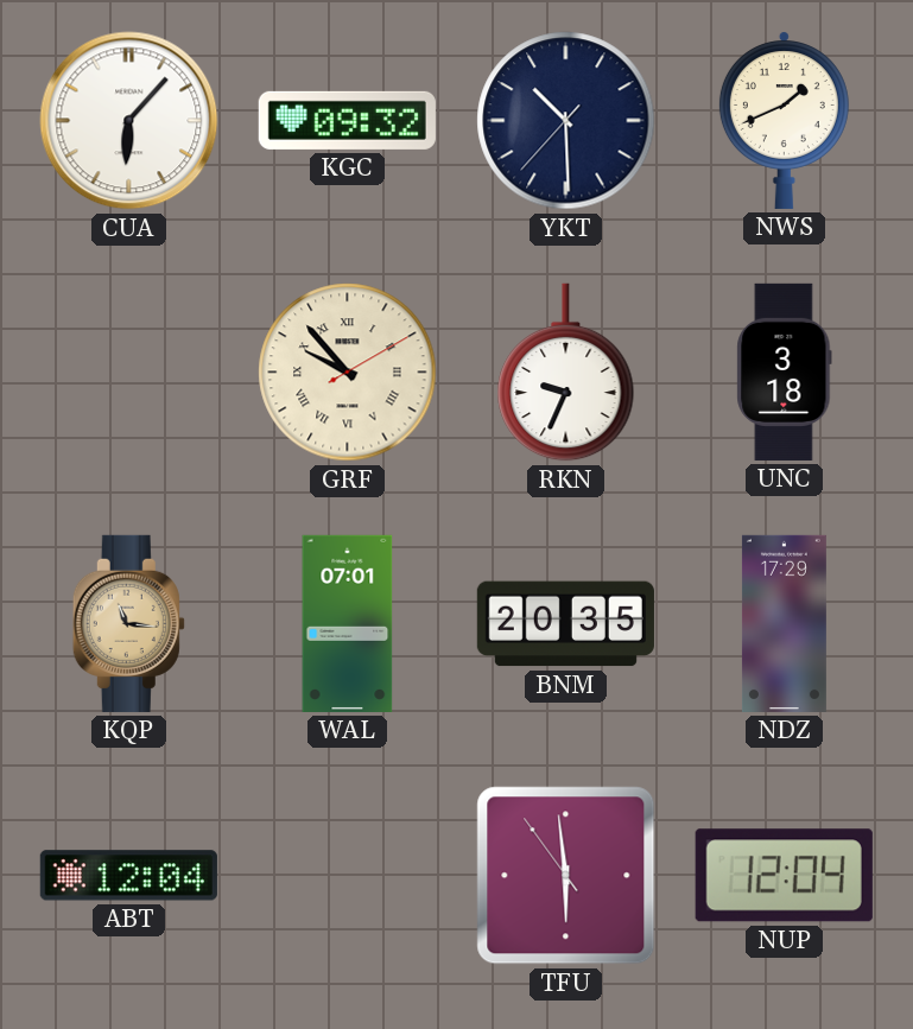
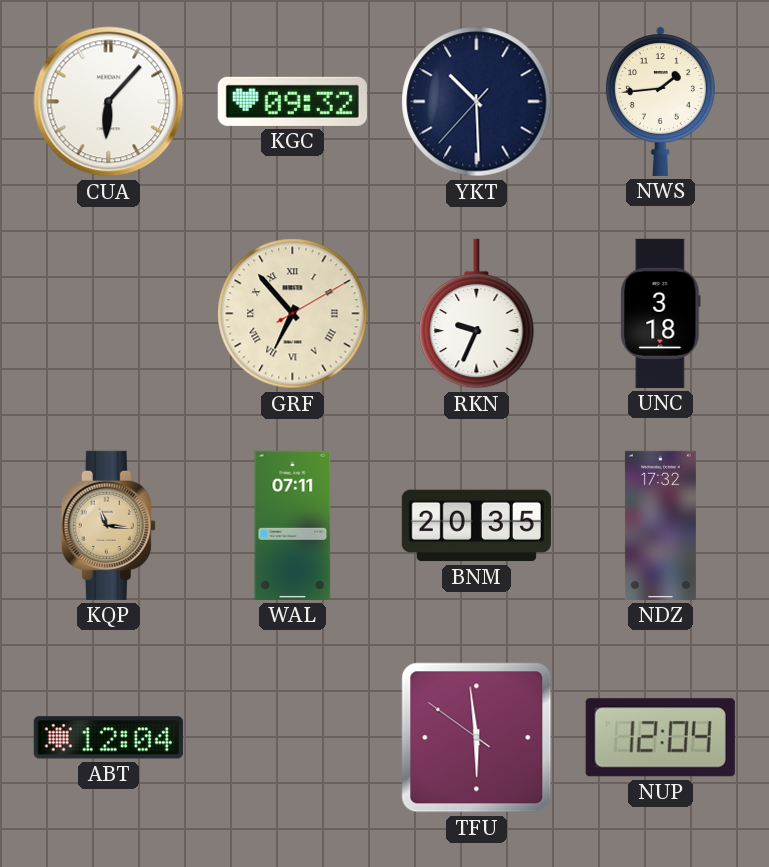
NWS: 1:41 -> 1:44 (660, 102)
GRF: 9:53 -> 6:53 (293, 314)
WAL: 07:01 -> 07:11 (293, 525)
NDZ: 17:29 -> 17:32 (660, 525)
TFU: 5:58:54 -> 5:58:51 (477, 738)
